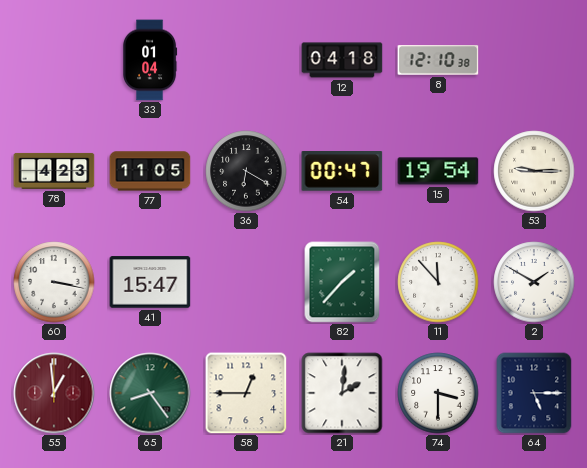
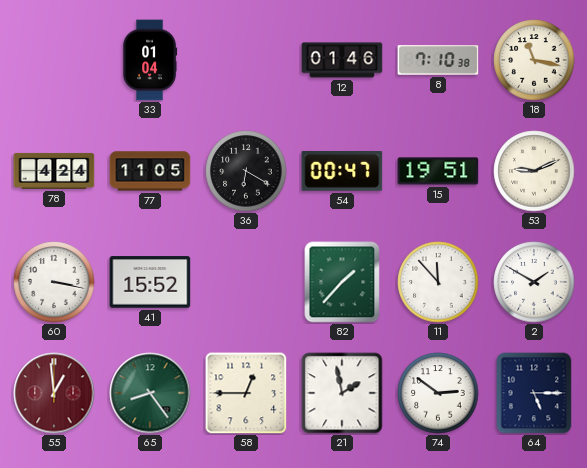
12: 04:18 -> 01:46 (342, 60)
8: 12:10 -> 7:10 (438, 60)
18: none -> 11:17 (534, 60)
78: 4:23 -> 4:24 (54, 171)
15: 19:54 -> 19:51 (438, 171)
53: 9:15 -> 9:11 (534, 171)
41: 15:47 -> 15:52 (150, 282)
21: 2:01 -> 1:58 (342, 393)
74: 3:30 -> 2:51 (438, 393)
